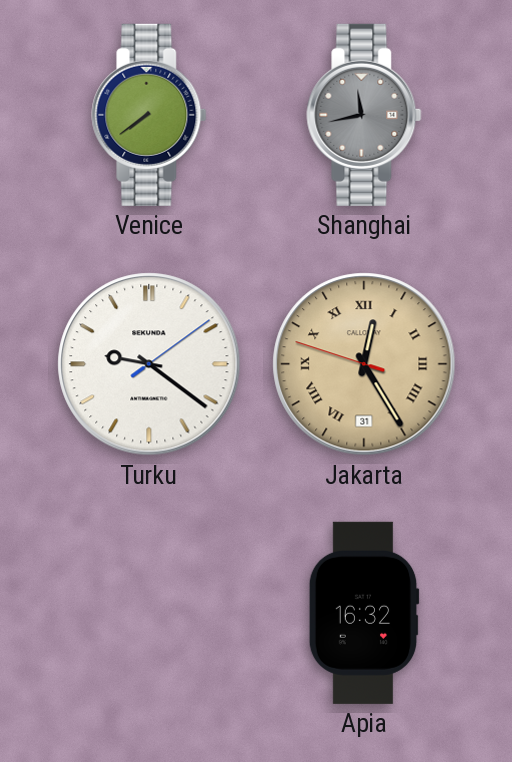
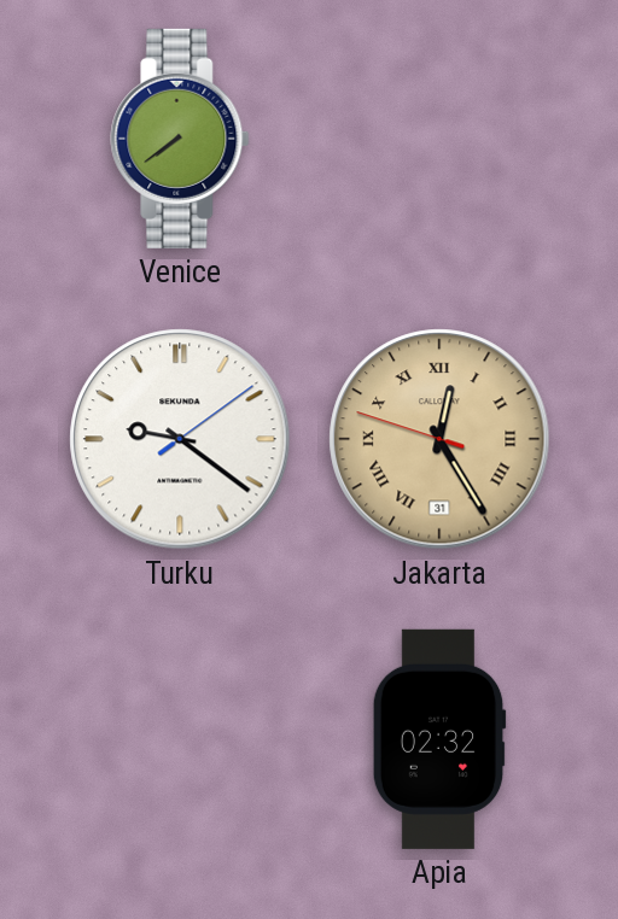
Shanghai: 11:43 -> none (364, 115)
Apia: 16:32 -> 02:32 (439, 739)
